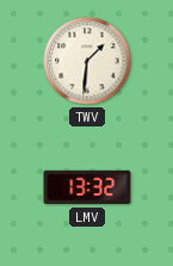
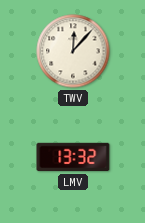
TWV: 1:31 -> 12:07 (73, 51)
